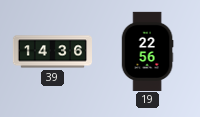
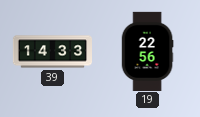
39: 14:36 -> 14:33 (52, 52)
